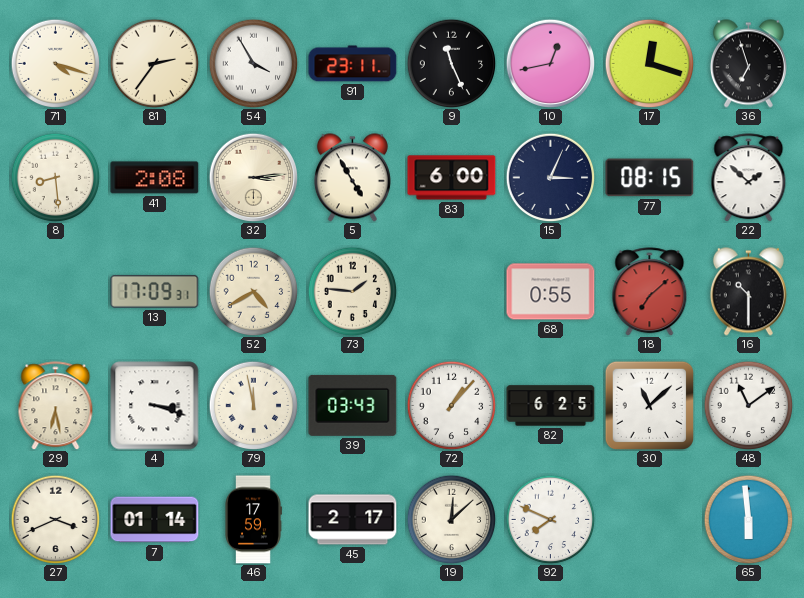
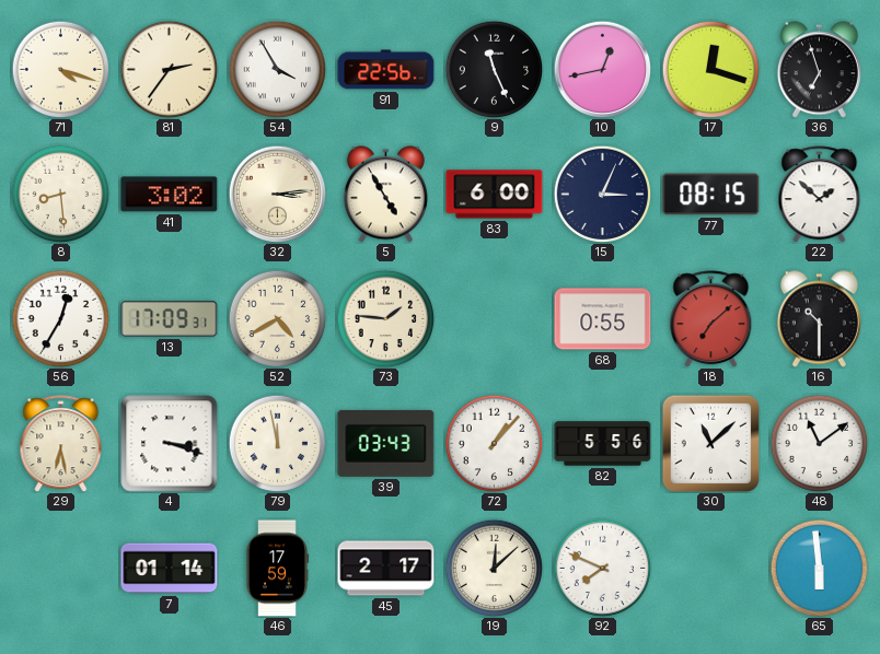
91: 23:11 -> 22:56 (386, 70)
41: 2:08 -> 3:02 (170, 195)
56: none -> 12:35 (60, 318)
82: 6:25 -> 5:56 (603, 444)
27: 3:41 -> none (55, 519)
